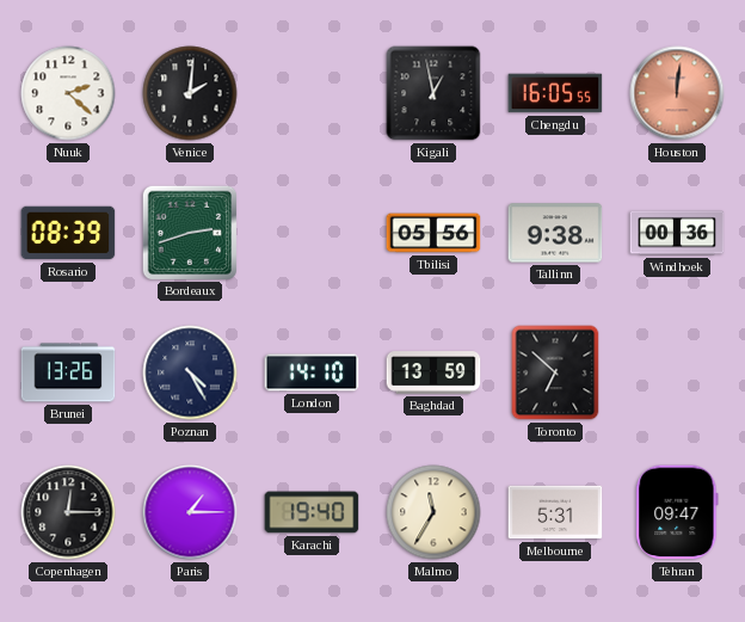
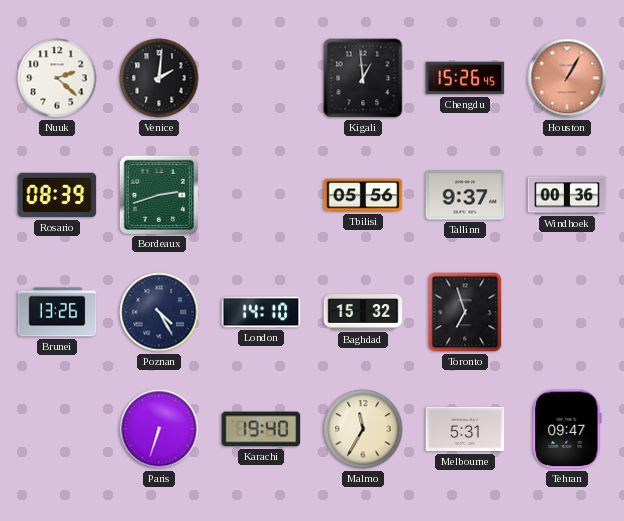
Kigali: 12:58 -> 12:59 (363, 78)
Chengdu: 16:05 -> 15:26 (465, 78)
Houston: 12:01 -> 1:05 (567, 78)
Tallinn: 9:38 -> 9:37 (465, 195)
Baghdad: 13:59 -> 15:32 (363, 312)
Toronto: 6:52 -> 6:57 (465, 312)
Copenhagen: 12:15 -> none (68, 512)
Paris: 1:15 -> 6:33 (159, 429)
